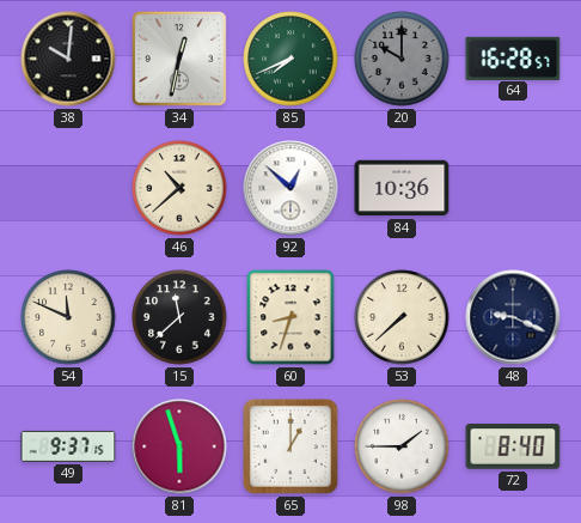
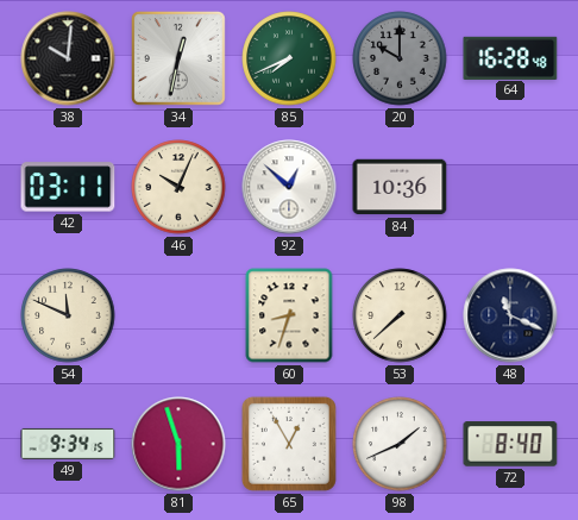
64: 16:28:57 -> 16:28:48 (510, 57)
42: none -> 03:11 (68, 187)
46: 10:38 -> 10:04 (178, 187)
15: 11:38 -> none (179, 317)
48: 9:19 -> 11:19 (510, 315)
49: 9:37 -> 9:34 (68, 444)
65: 1:00 -> 12:55 (289, 444)
98: 1:45 -> 1:41 (400, 444)
